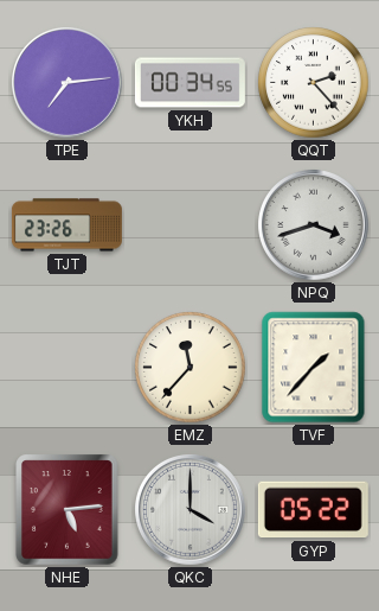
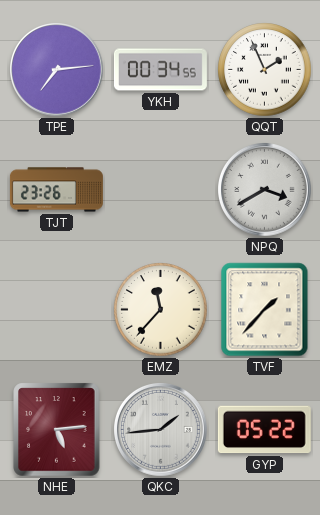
QQT: 2:23 -> 1:56 (265, 70)
NPQ: 3:42 -> 3:40 (265, 190)
QKC: 4:00 -> 1:44 (161, 430)
